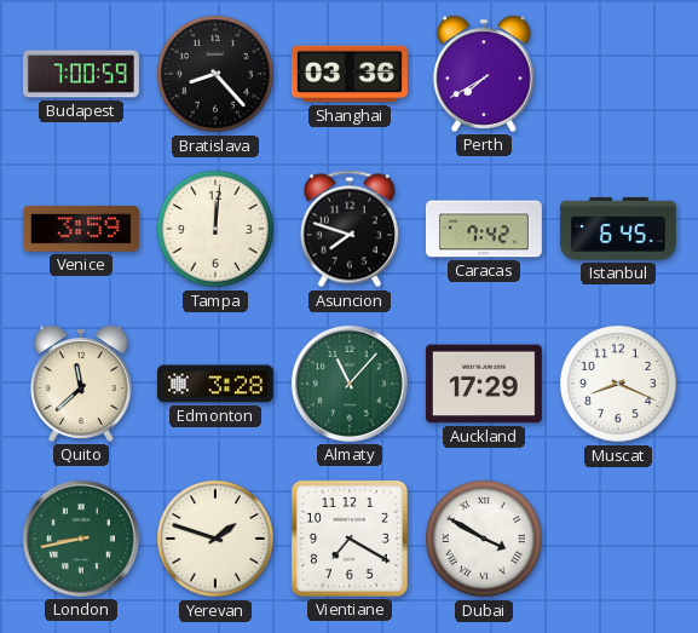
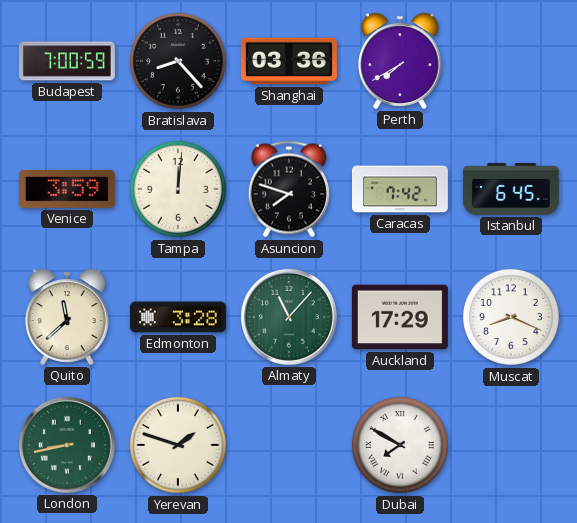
Vientiane: 7:20 -> none (350, 539)
Dubai: 3:50 -> 7:50 (400, 445)
